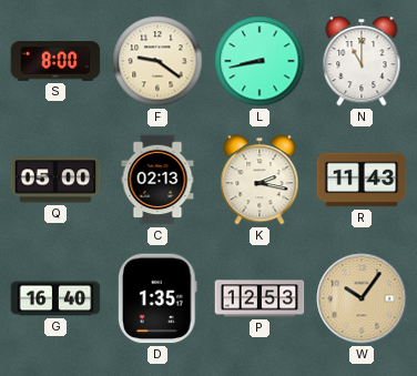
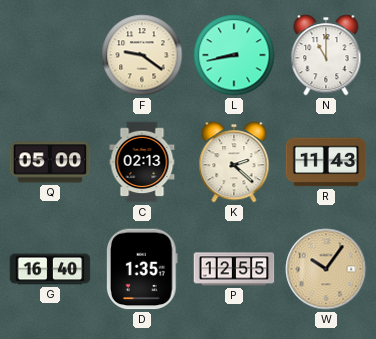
S: 8:00 -> none (55, 62)
K: 2:17 -> 2:22 (234, 162)
P: 12:53 -> 12:55 (234, 269)
